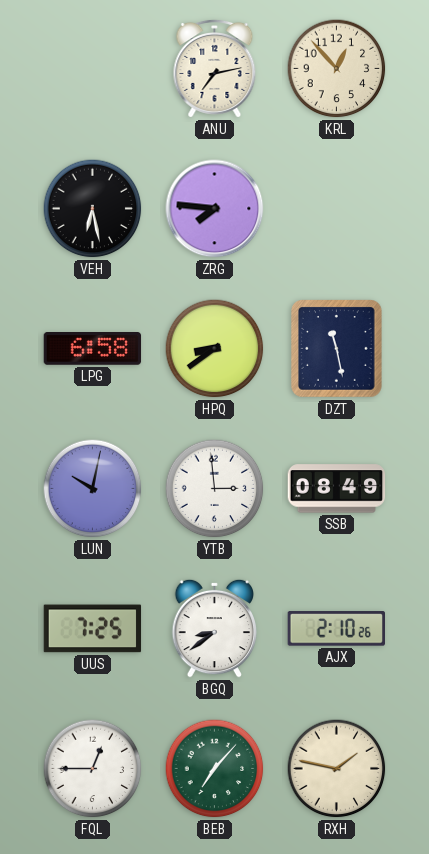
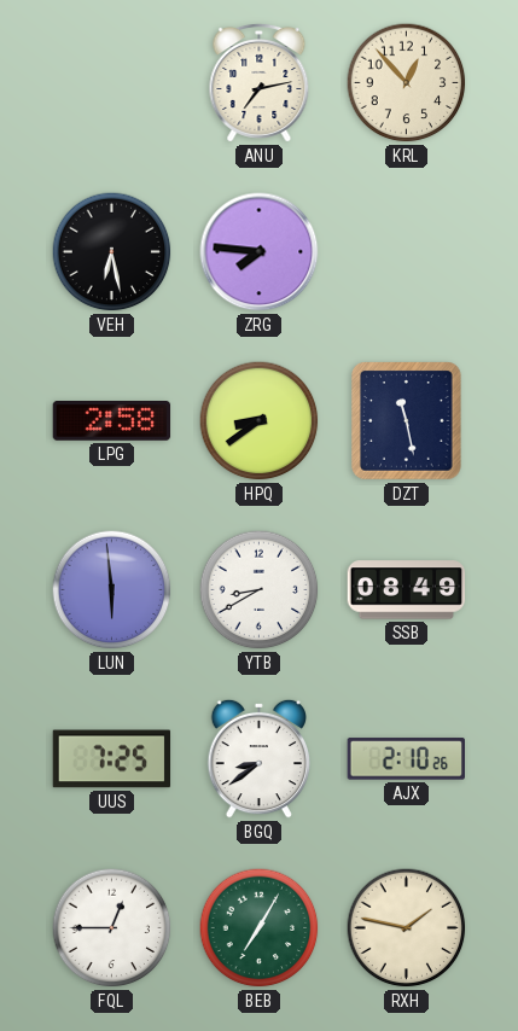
LPG: 6:58 -> 2:58 (112, 421)
LUN: 10:02 -> 5:59 (112, 590)
YTB: 2:59 -> 8:40 (260, 590)
BEB: 7:07 -> 7:05 (260, 928)
